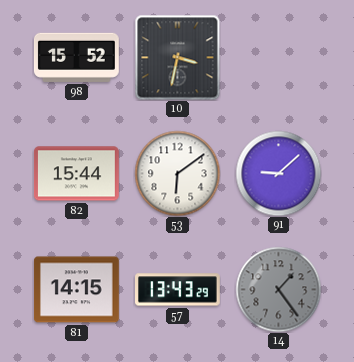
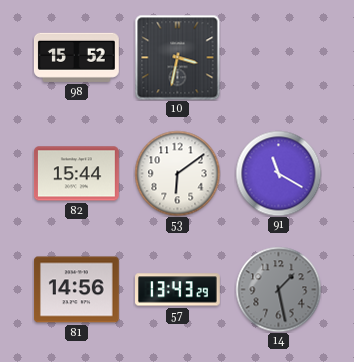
91: 9:08 -> 11:20 (278, 173)
81: 14:15 -> 14:56 (76, 290)
14: 1:24 -> 1:28 (278, 289)
